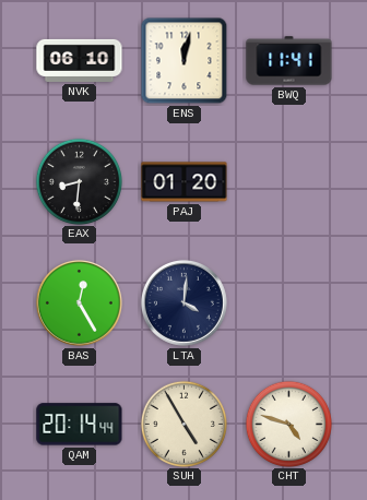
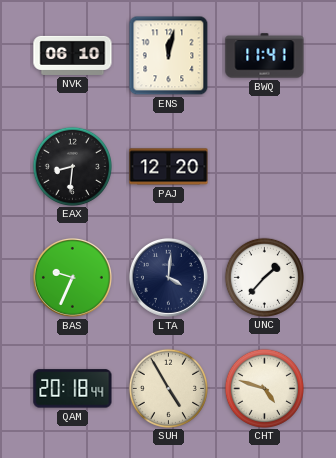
PAJ: 01:20 -> 12:20 (169, 167)
BAS: 12:25 -> 9:34 (72, 277)
UNC: none -> 1:37 (264, 277)
QAM: 20:14 -> 20:18 (73, 389)
